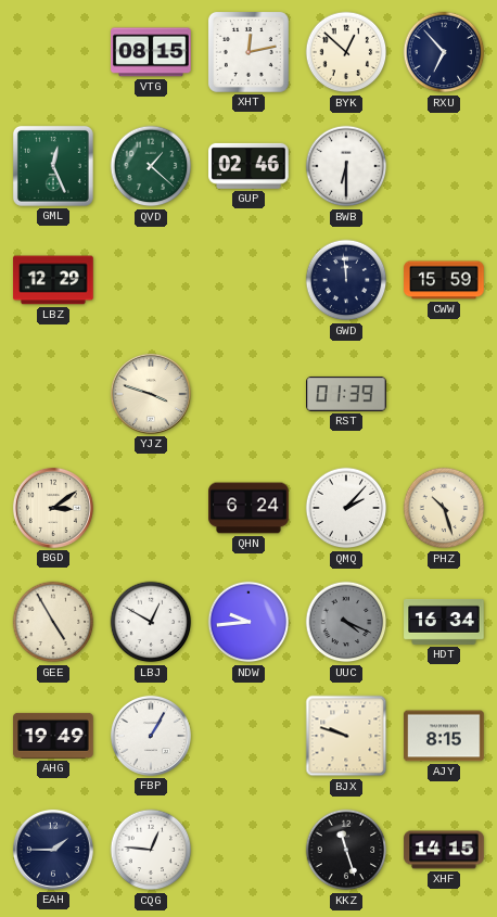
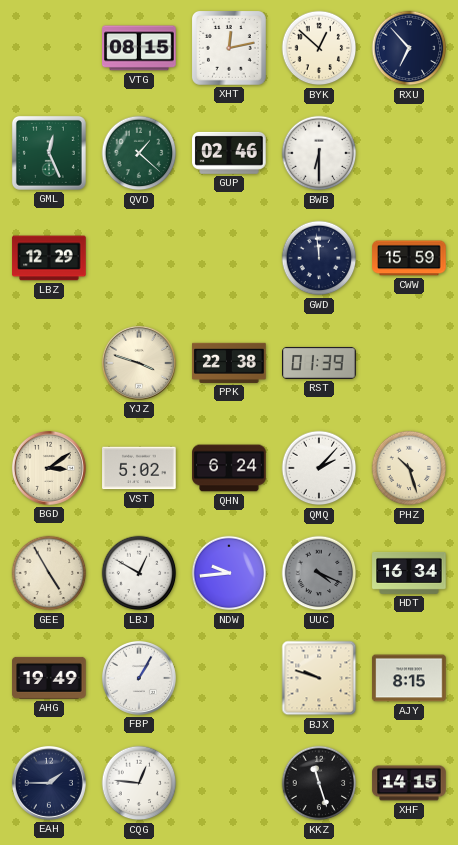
PPK: none -> 22:38 (229, 363)
VST: none -> 5:02 (139, 468)
